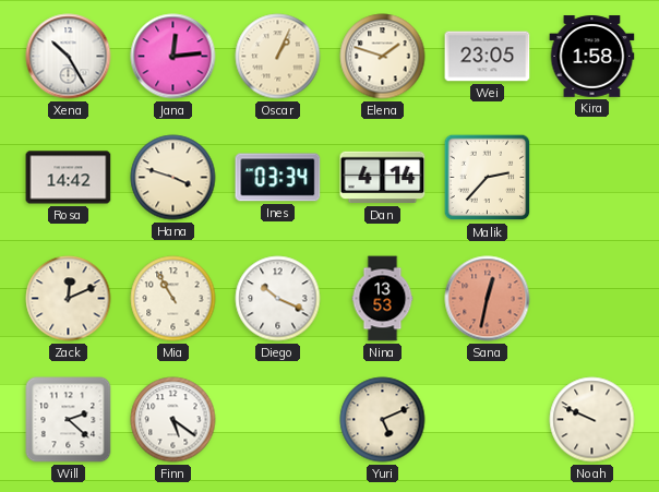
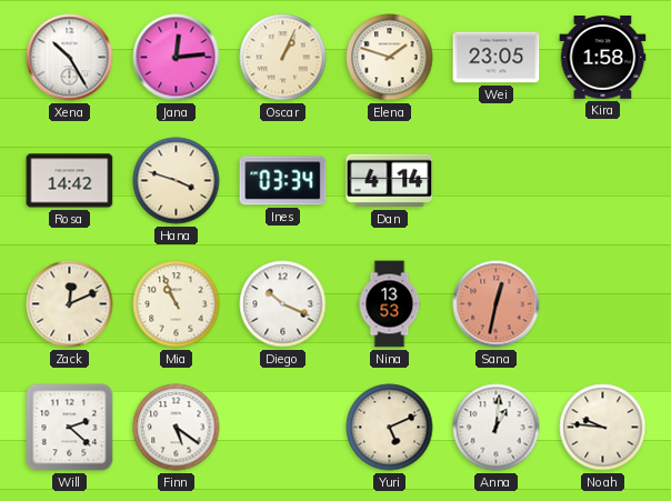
Malik: 2:37 -> none (488, 178)
Mia: 10:55 -> 10:56 (177, 304)
Anna: none -> 1:01 (497, 428)
Noah: 9:49 -> 9:46 (603, 428)
